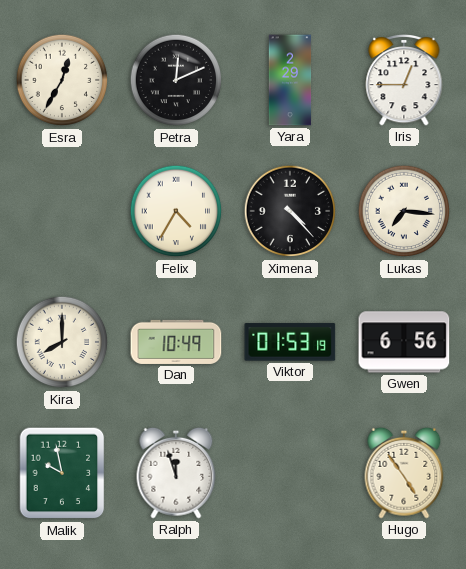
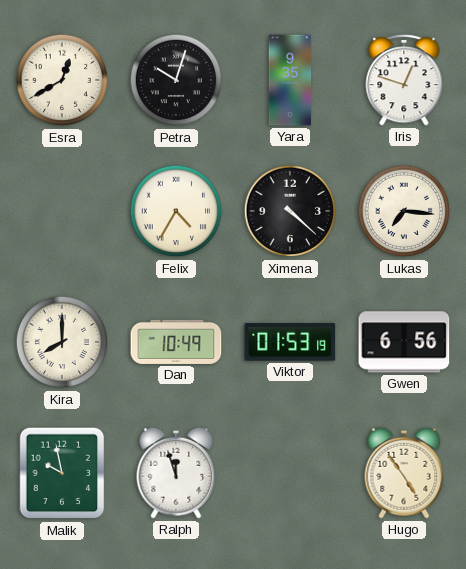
Esra: 12:35 -> 12:40 (62, 80)
Petra: 12:11 -> 10:03 (176, 80)
Yara: 2:29 -> 9:35 (290, 80)
Iris: 12:45 -> 12:48 (404, 80)
Ximena: 4:23 -> 4:22 (290, 211)
